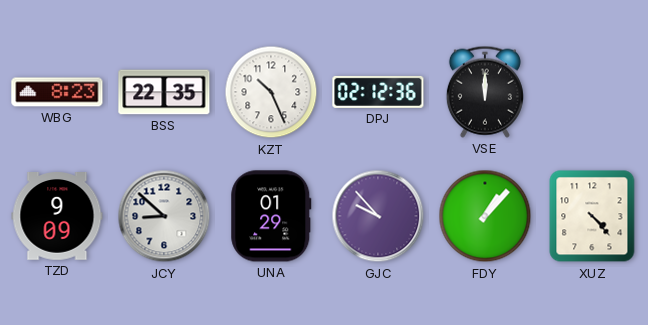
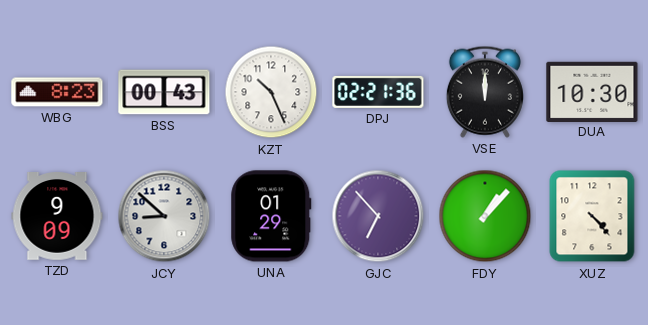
BSS: 22:35 -> 00:43 (164, 92)
DPJ: 02:12 -> 02:21 (378, 92)
DUA: none -> 10:30 (592, 91)
GJC: 9:53 -> 6:53 (378, 216)
